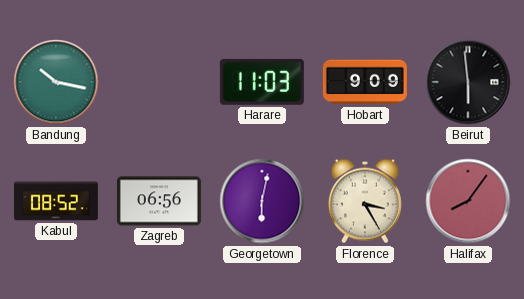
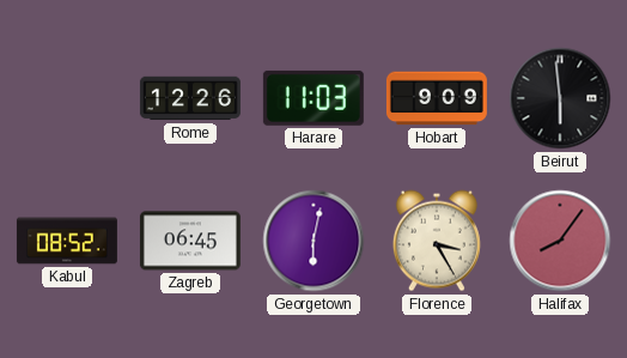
Bandung: 10:17 -> none (56, 82)
Rome: none -> 12:26 (190, 98)
Zagreb: 06:56 -> 06:45 (190, 241)
